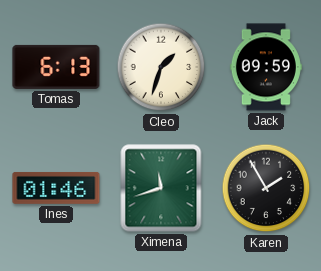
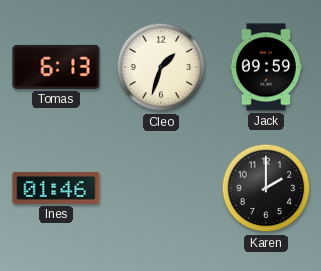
Ximena: 11:42 -> none (161, 188)
Karen: 1:55 -> 2:00 (266, 188)
